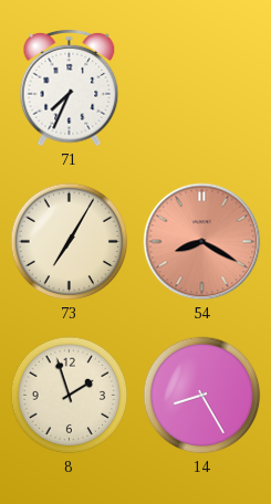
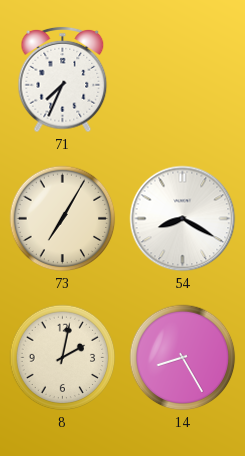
54 dial: salmon -> white (183, 219)
8: 1:57 -> 2:02 (63, 358)
